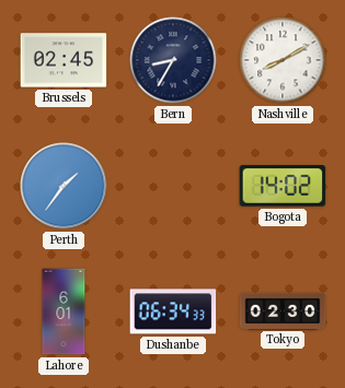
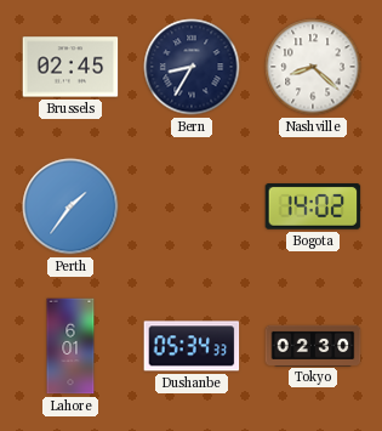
Nashville: 8:10 -> 8:22 (313, 67)
Dushanbe: 06:34 -> 05:34 (192, 346)
